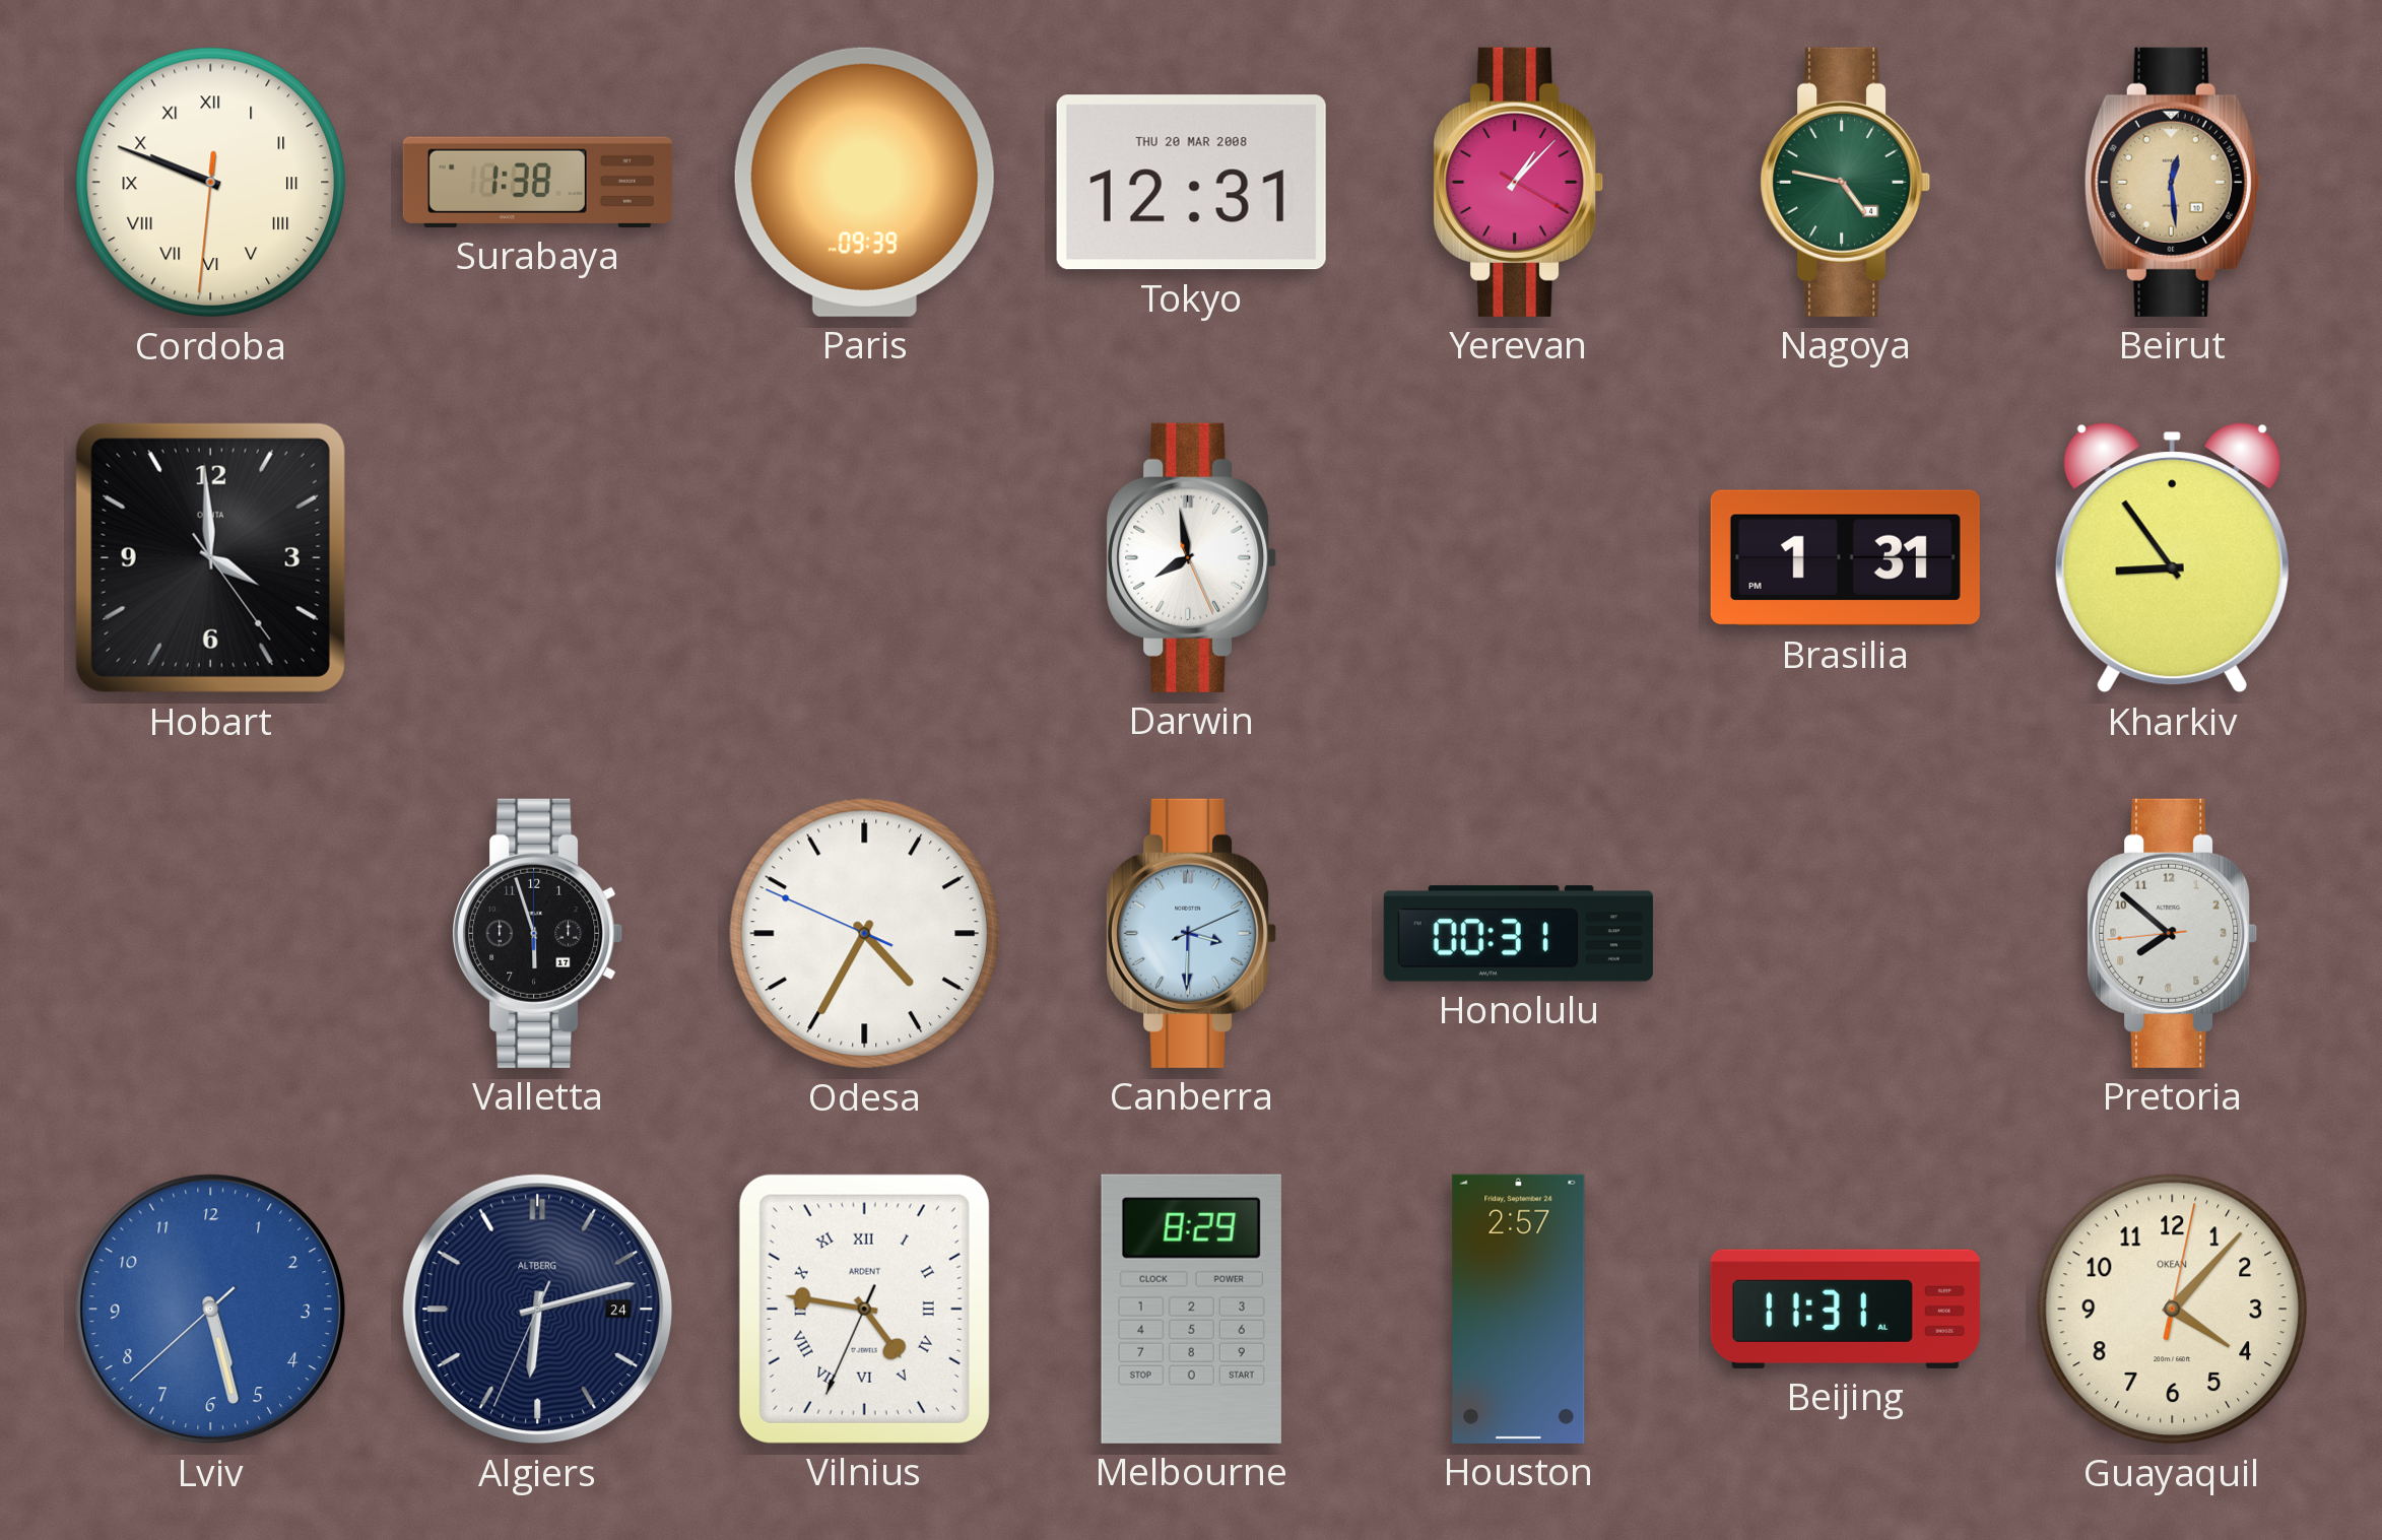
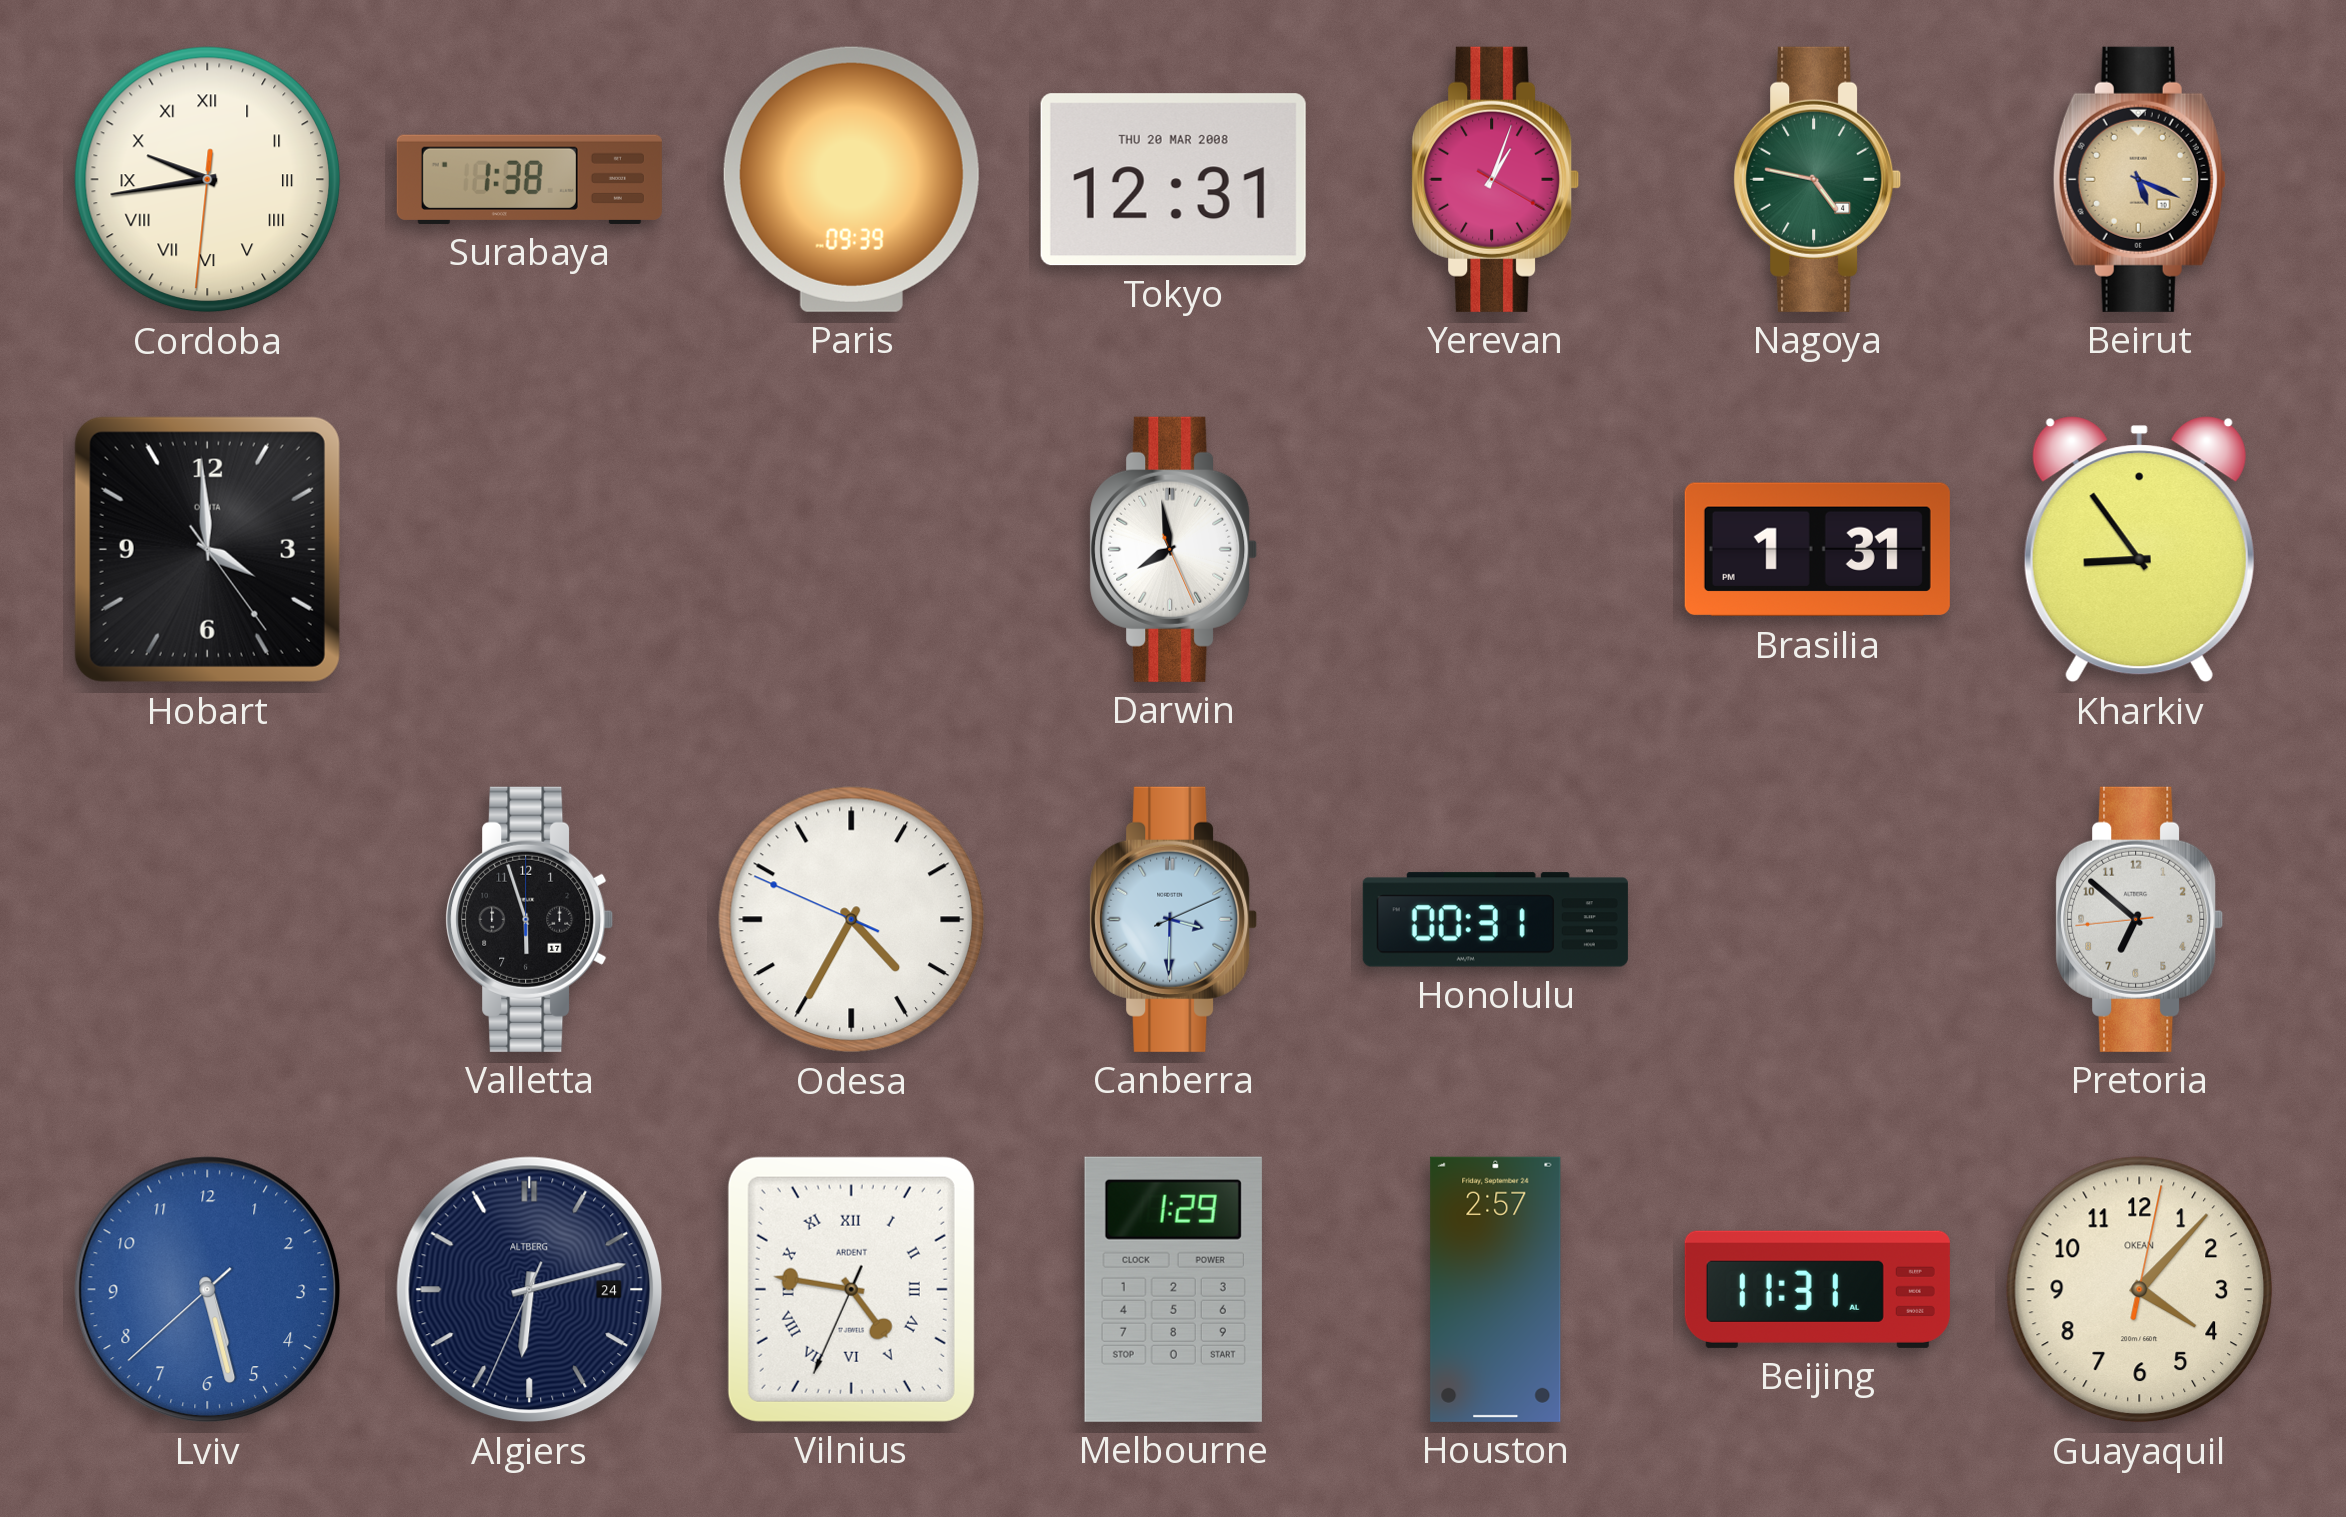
Cordoba: 9:48 -> 9:43 (208, 180)
Yerevan: 1:07 -> 1:03 (1496, 179)
Beirut: 12:29 -> 5:19 (2139, 179)
Pretoria: 7:51 -> 6:51 (2140, 919)
Melbourne: 8:29 -> 1:29 (1173, 1289)
